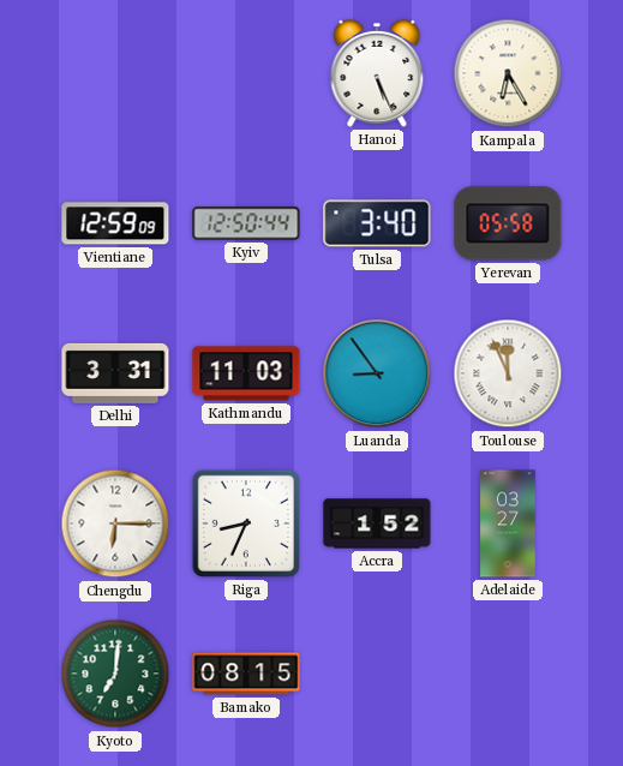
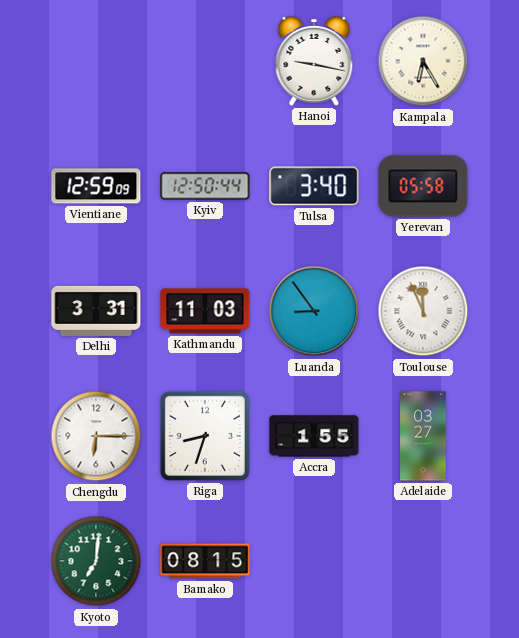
Hanoi: 5:26 -> 9:17 (314, 61)
Riga: 8:34 -> 8:33 (205, 436)
Accra: 1:52 -> 1:55 (314, 436)
